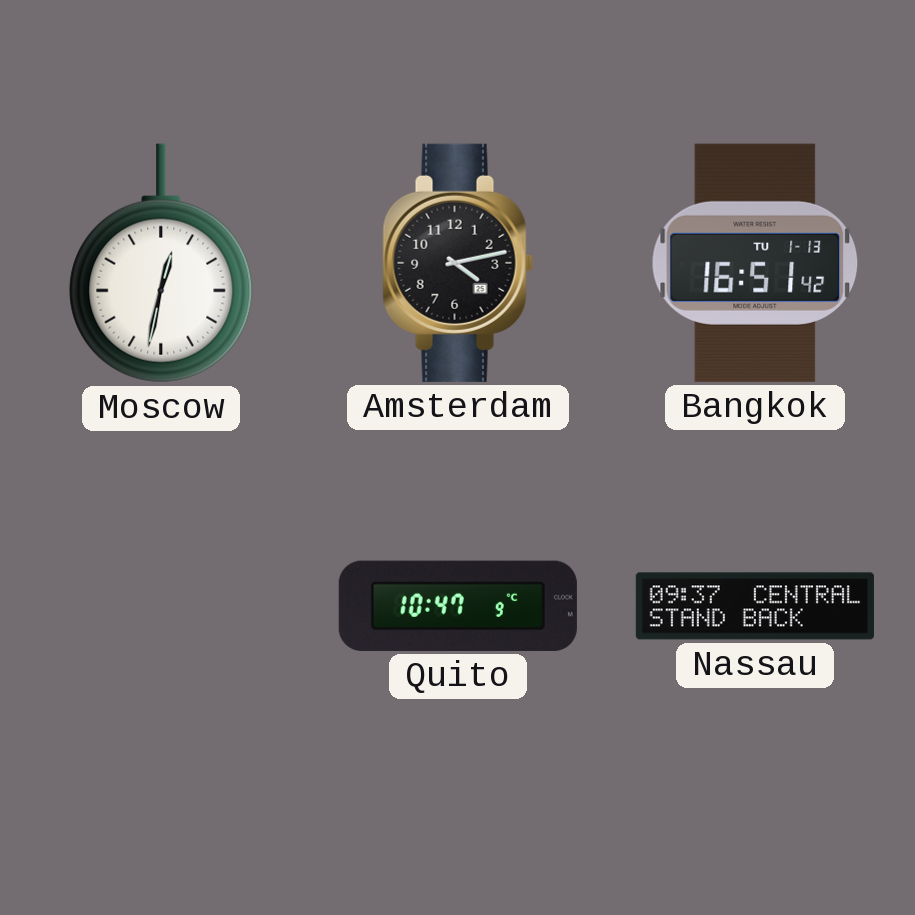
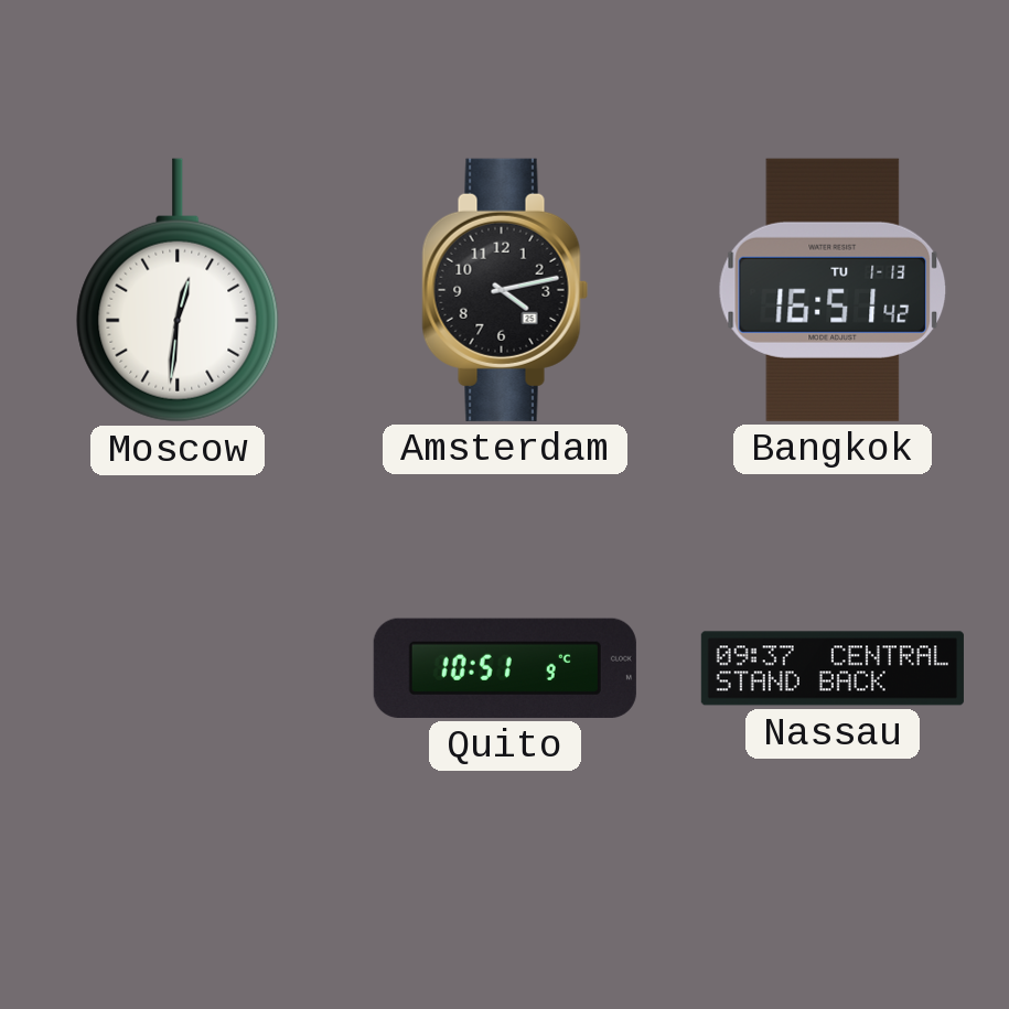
Moscow: 12:32 -> 12:31 (178, 290)
Quito: 10:47 -> 10:51 (505, 668)
